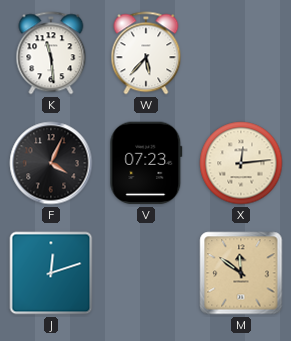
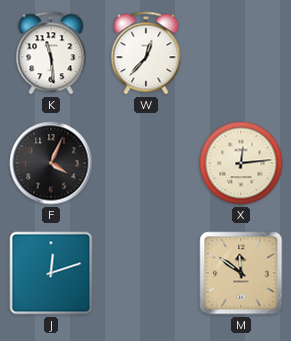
W: 5:37 -> 12:37 (146, 53)
V: 07:23 -> none (146, 163)
